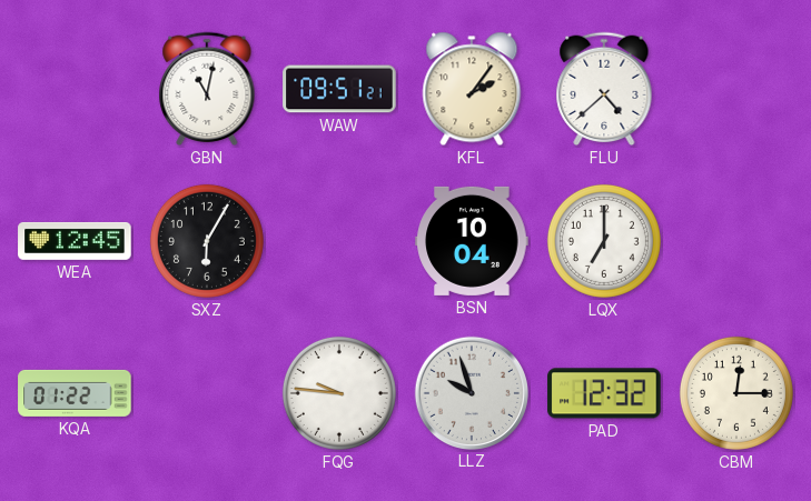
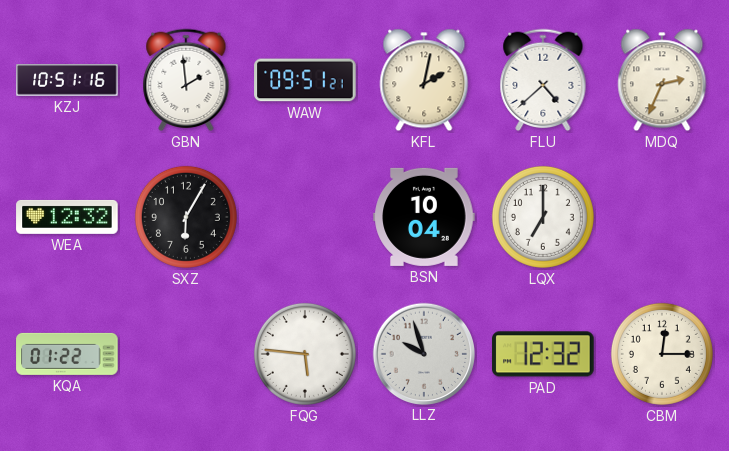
KZJ: none -> 10:51 (67, 81)
GBN: 11:02 -> 1:59 (186, 80)
KFL: 2:06 -> 2:02 (424, 80)
MDQ: none -> 2:34 (662, 80)
WEA: 12:45 -> 12:32 (67, 217)
FQG: 9:46 -> 5:46 (305, 354)
